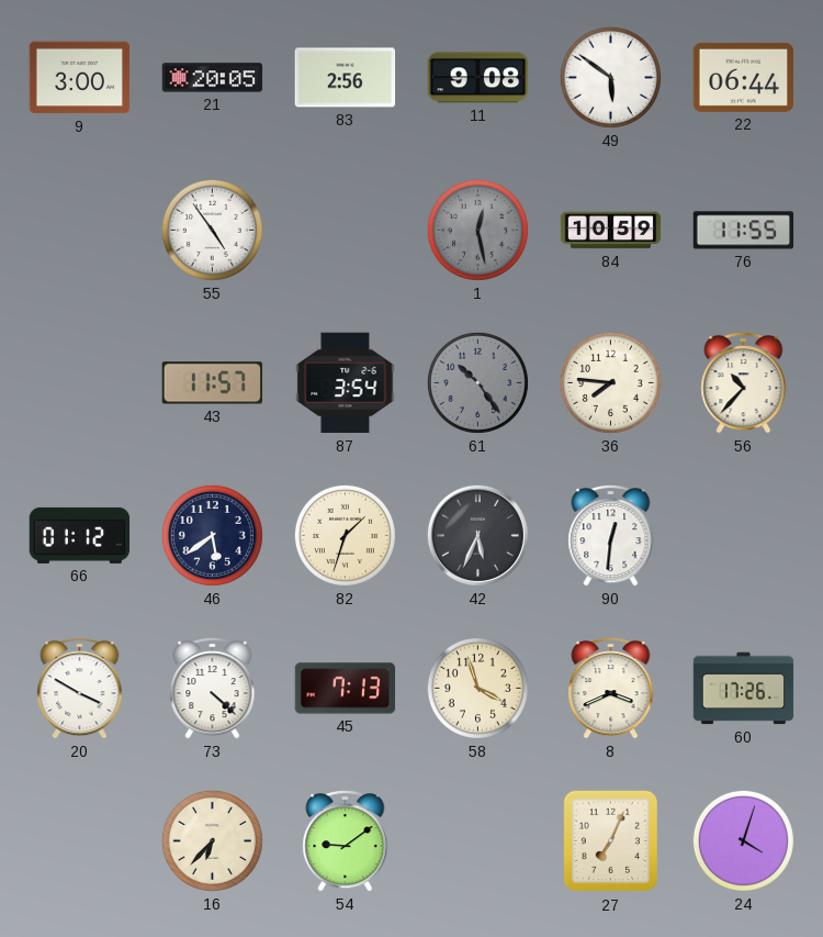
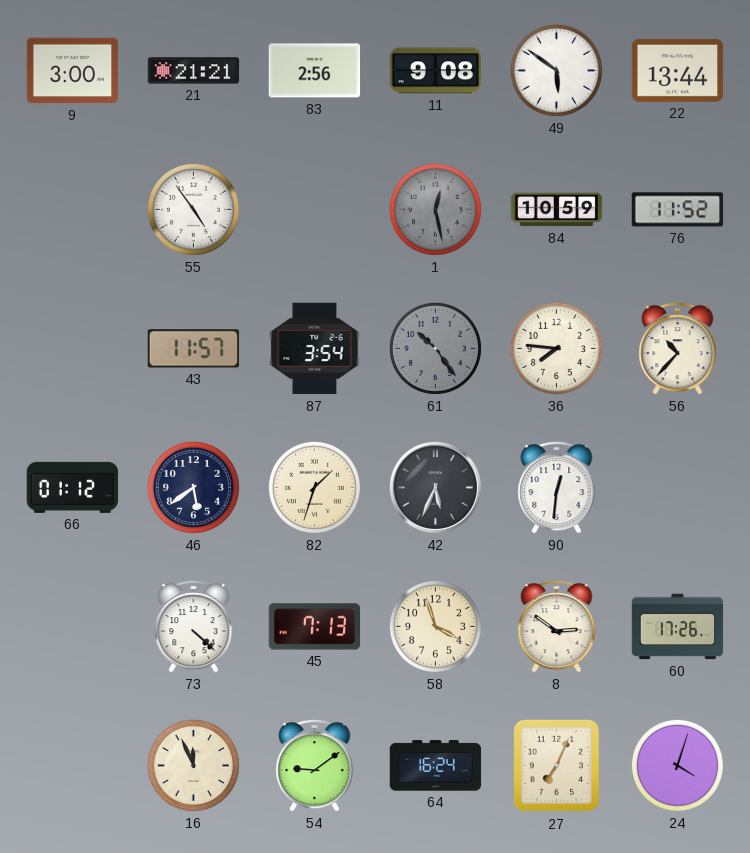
21: 20:05 -> 21:21 (194, 71)
22: 06:44 -> 13:44 (678, 70)
76: 11:55 -> 11:52 (678, 210)
20: 3:50 -> none (80, 689)
8: 3:41 -> 2:51 (557, 627)
16: 6:37 -> 11:56 (193, 765)
64: none -> 16:24 (436, 766)
